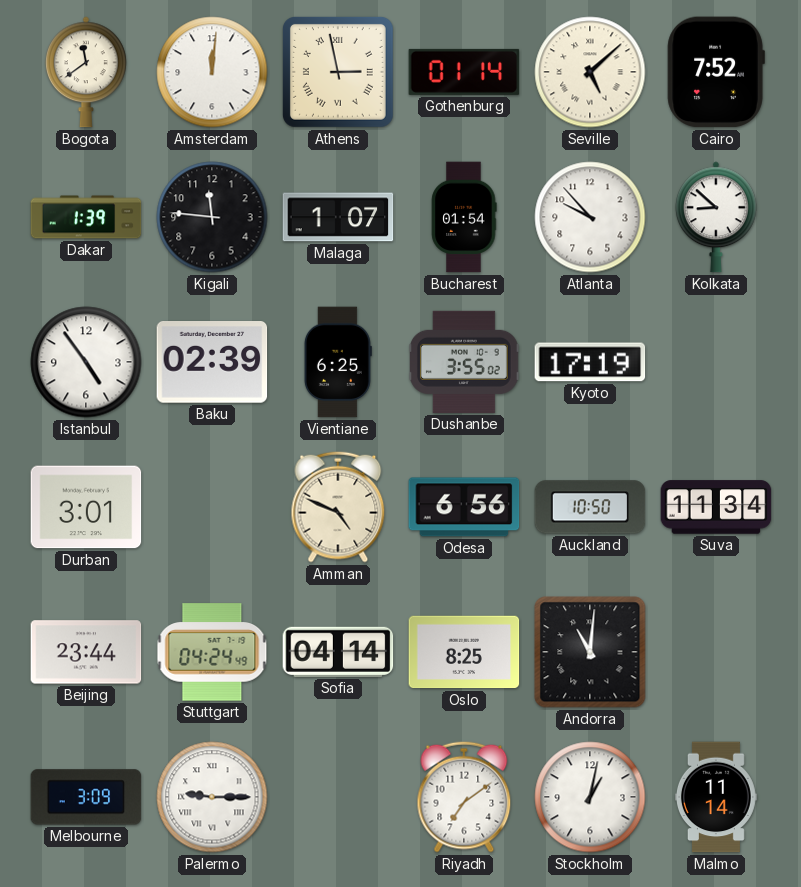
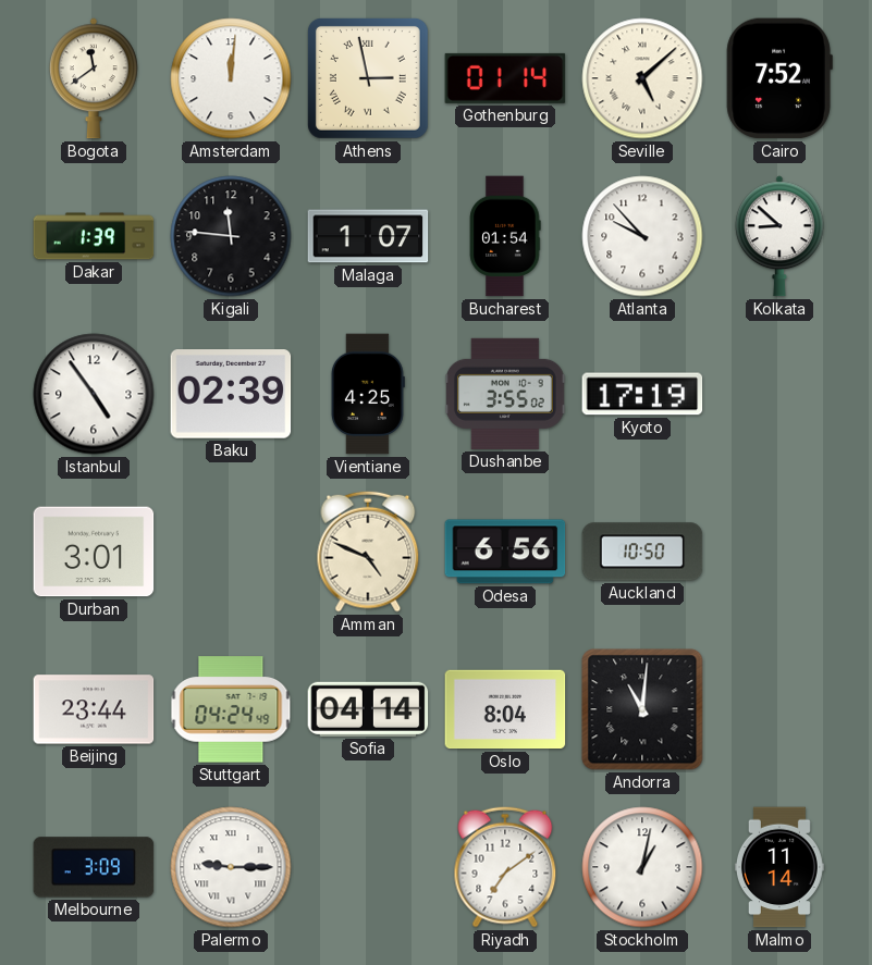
Vientiane: 6:25 -> 4:25 (368, 394)
Suva: 11:34 -> none (716, 507)
Oslo: 8:25 -> 8:04 (505, 709)
